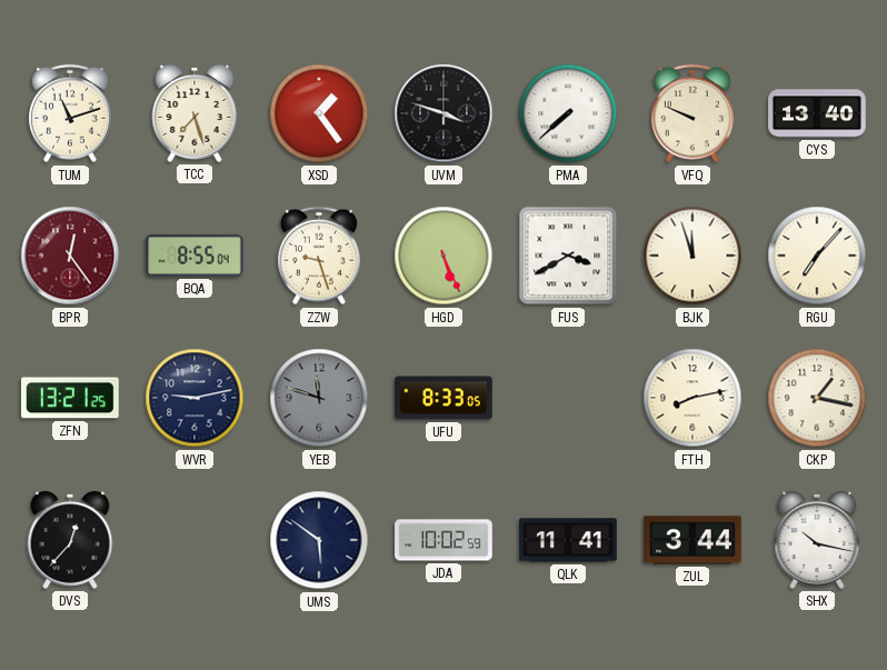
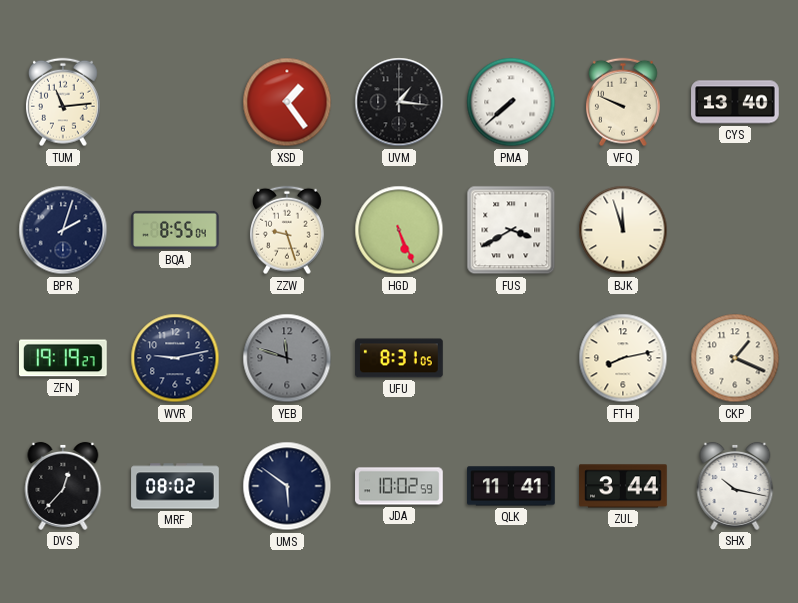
TUM: 11:12 -> 11:14 (63, 102)
TCC: 7:27 -> none (195, 113)
UVM: 3:48 -> 1:16 (399, 102)
BPR: 12:24 -> 2:03 (63, 230)
BPR dial: burgundy -> navy (63, 230)
RGU: 7:07 -> none (817, 256)
ZFN: 13:21 -> 19:19 (64, 358)
UFU: 8:33 -> 8:31 (399, 358)
CKP: 1:17 -> 1:19 (735, 358)
MRF: none -> 08:02 (175, 486)
